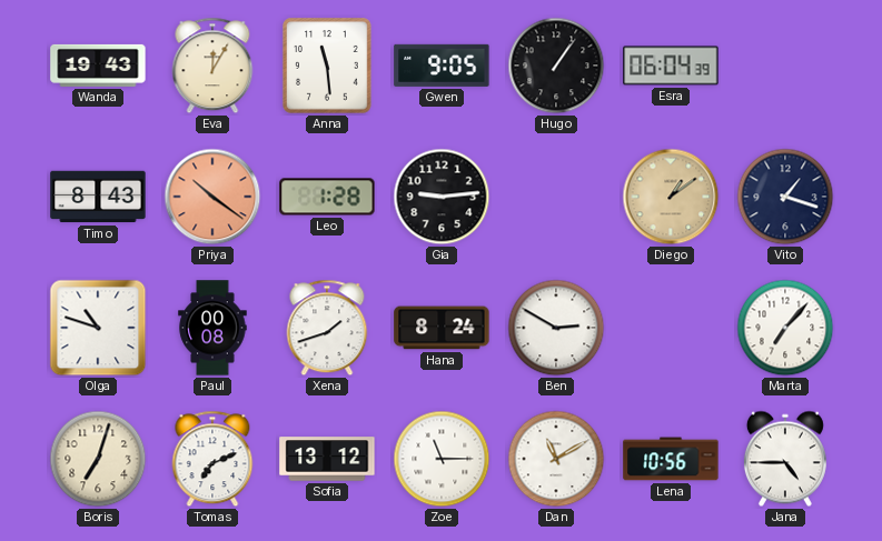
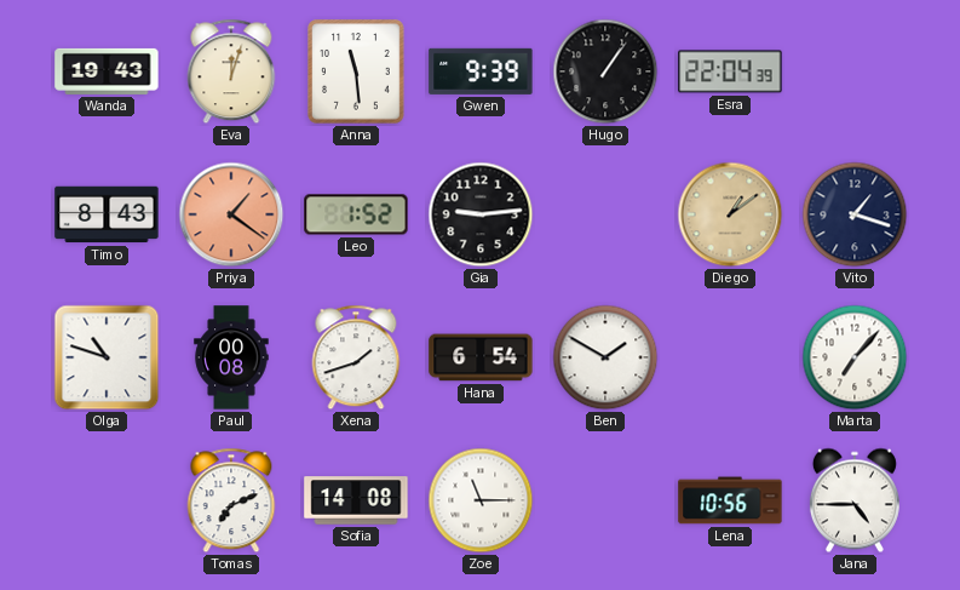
Eva: 12:05 -> 12:03 (231, 71)
Gwen: 9:05 -> 9:39 (481, 71)
Esra: 06:04 -> 22:04 (730, 71)
Priya: 10:21 -> 1:21 (231, 214)
Leo: 1:28 -> 1:52 (356, 214)
Hana: 8:24 -> 6:54 (481, 357)
Ben: 2:50 -> 1:50 (605, 357)
Boris: 7:03 -> none (98, 459)
Sofia: 13:12 -> 14:08 (356, 500)
Dan: 11:10 -> none (556, 459)
